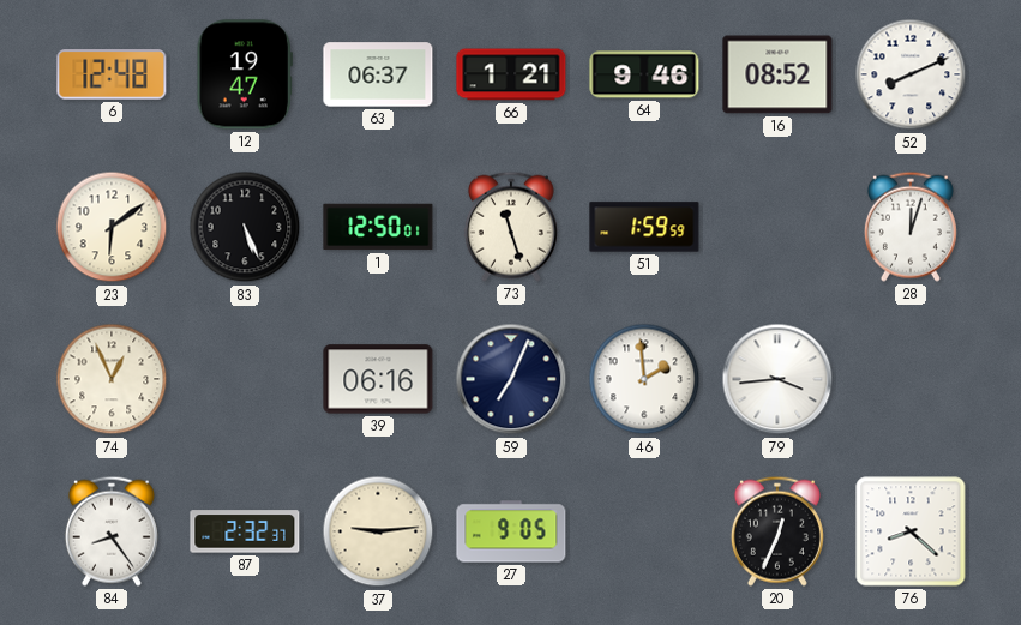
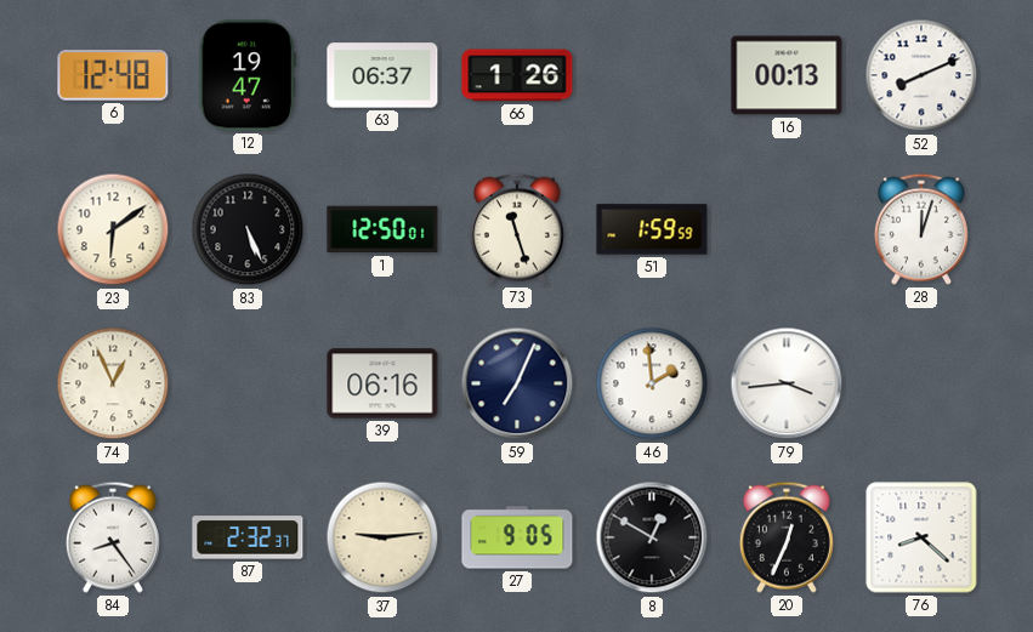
66: 1:21 -> 1:26 (517, 75)
64: 9:46 -> none (644, 74)
16: 08:52 -> 00:13 (787, 75)
8: none -> 12:50 (652, 537)
